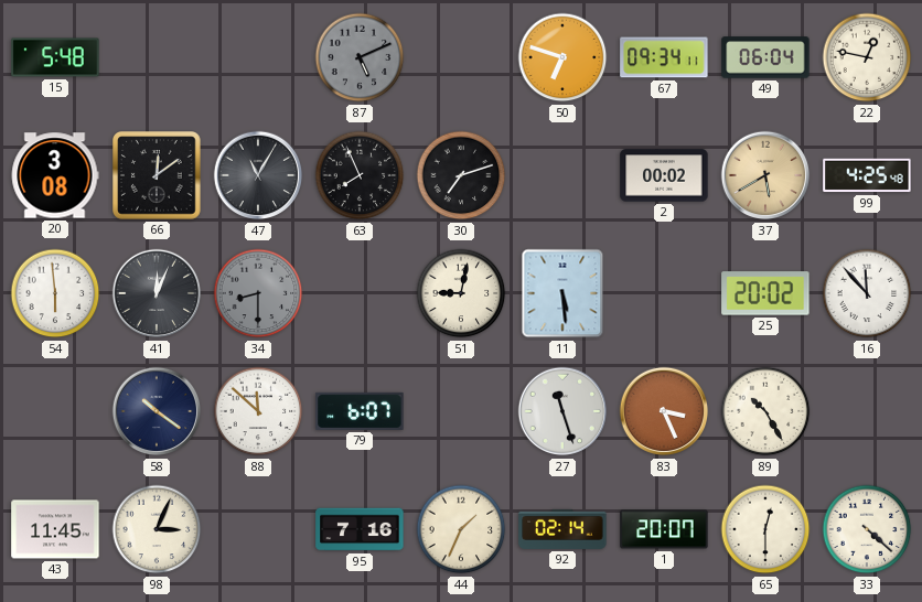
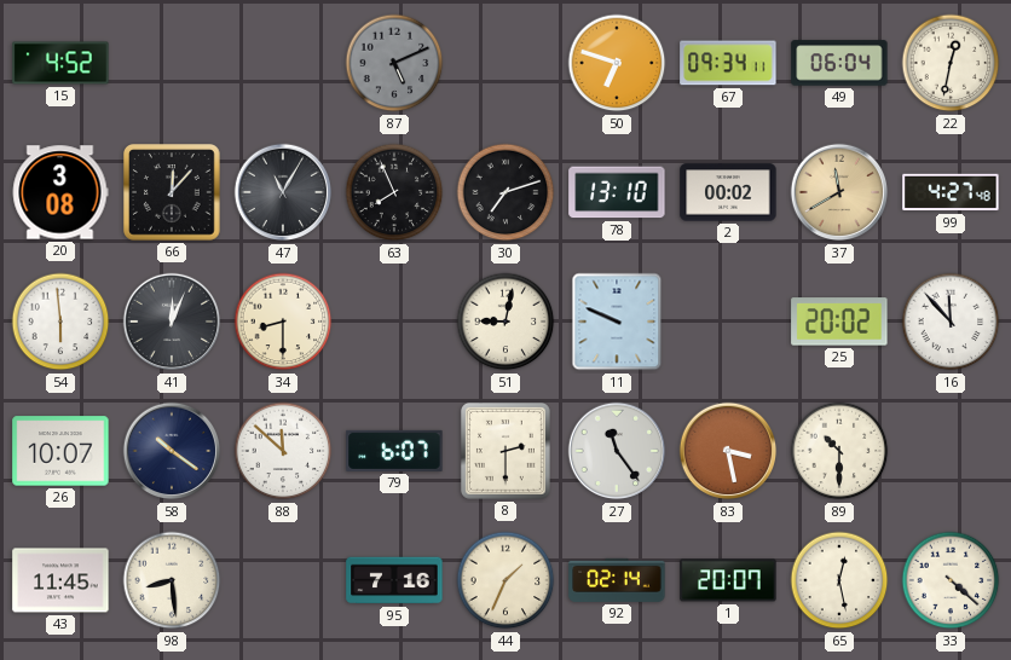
15: 5:48 -> 4:52 (60, 63)
22: 12:47 -> 12:32 (951, 63)
66: 12:09 -> 12:07 (173, 193)
78: none -> 13:10 (617, 192)
37: 5:40 -> 11:40 (839, 192)
99: 4:25 -> 4:27 (951, 192)
34 dial: grey -> cream (283, 322)
11: 5:29 -> 9:49 (617, 322)
26: none -> 10:07 (60, 451)
8: none -> 2:30 (505, 451)
27: 11:27 -> 11:24 (617, 451)
83: 3:26 -> 3:28 (728, 451)
89: 10:25 -> 10:30 (839, 451)
98: 3:04 -> 8:29 (172, 580)
65: 12:30 -> 12:28 (839, 580)
